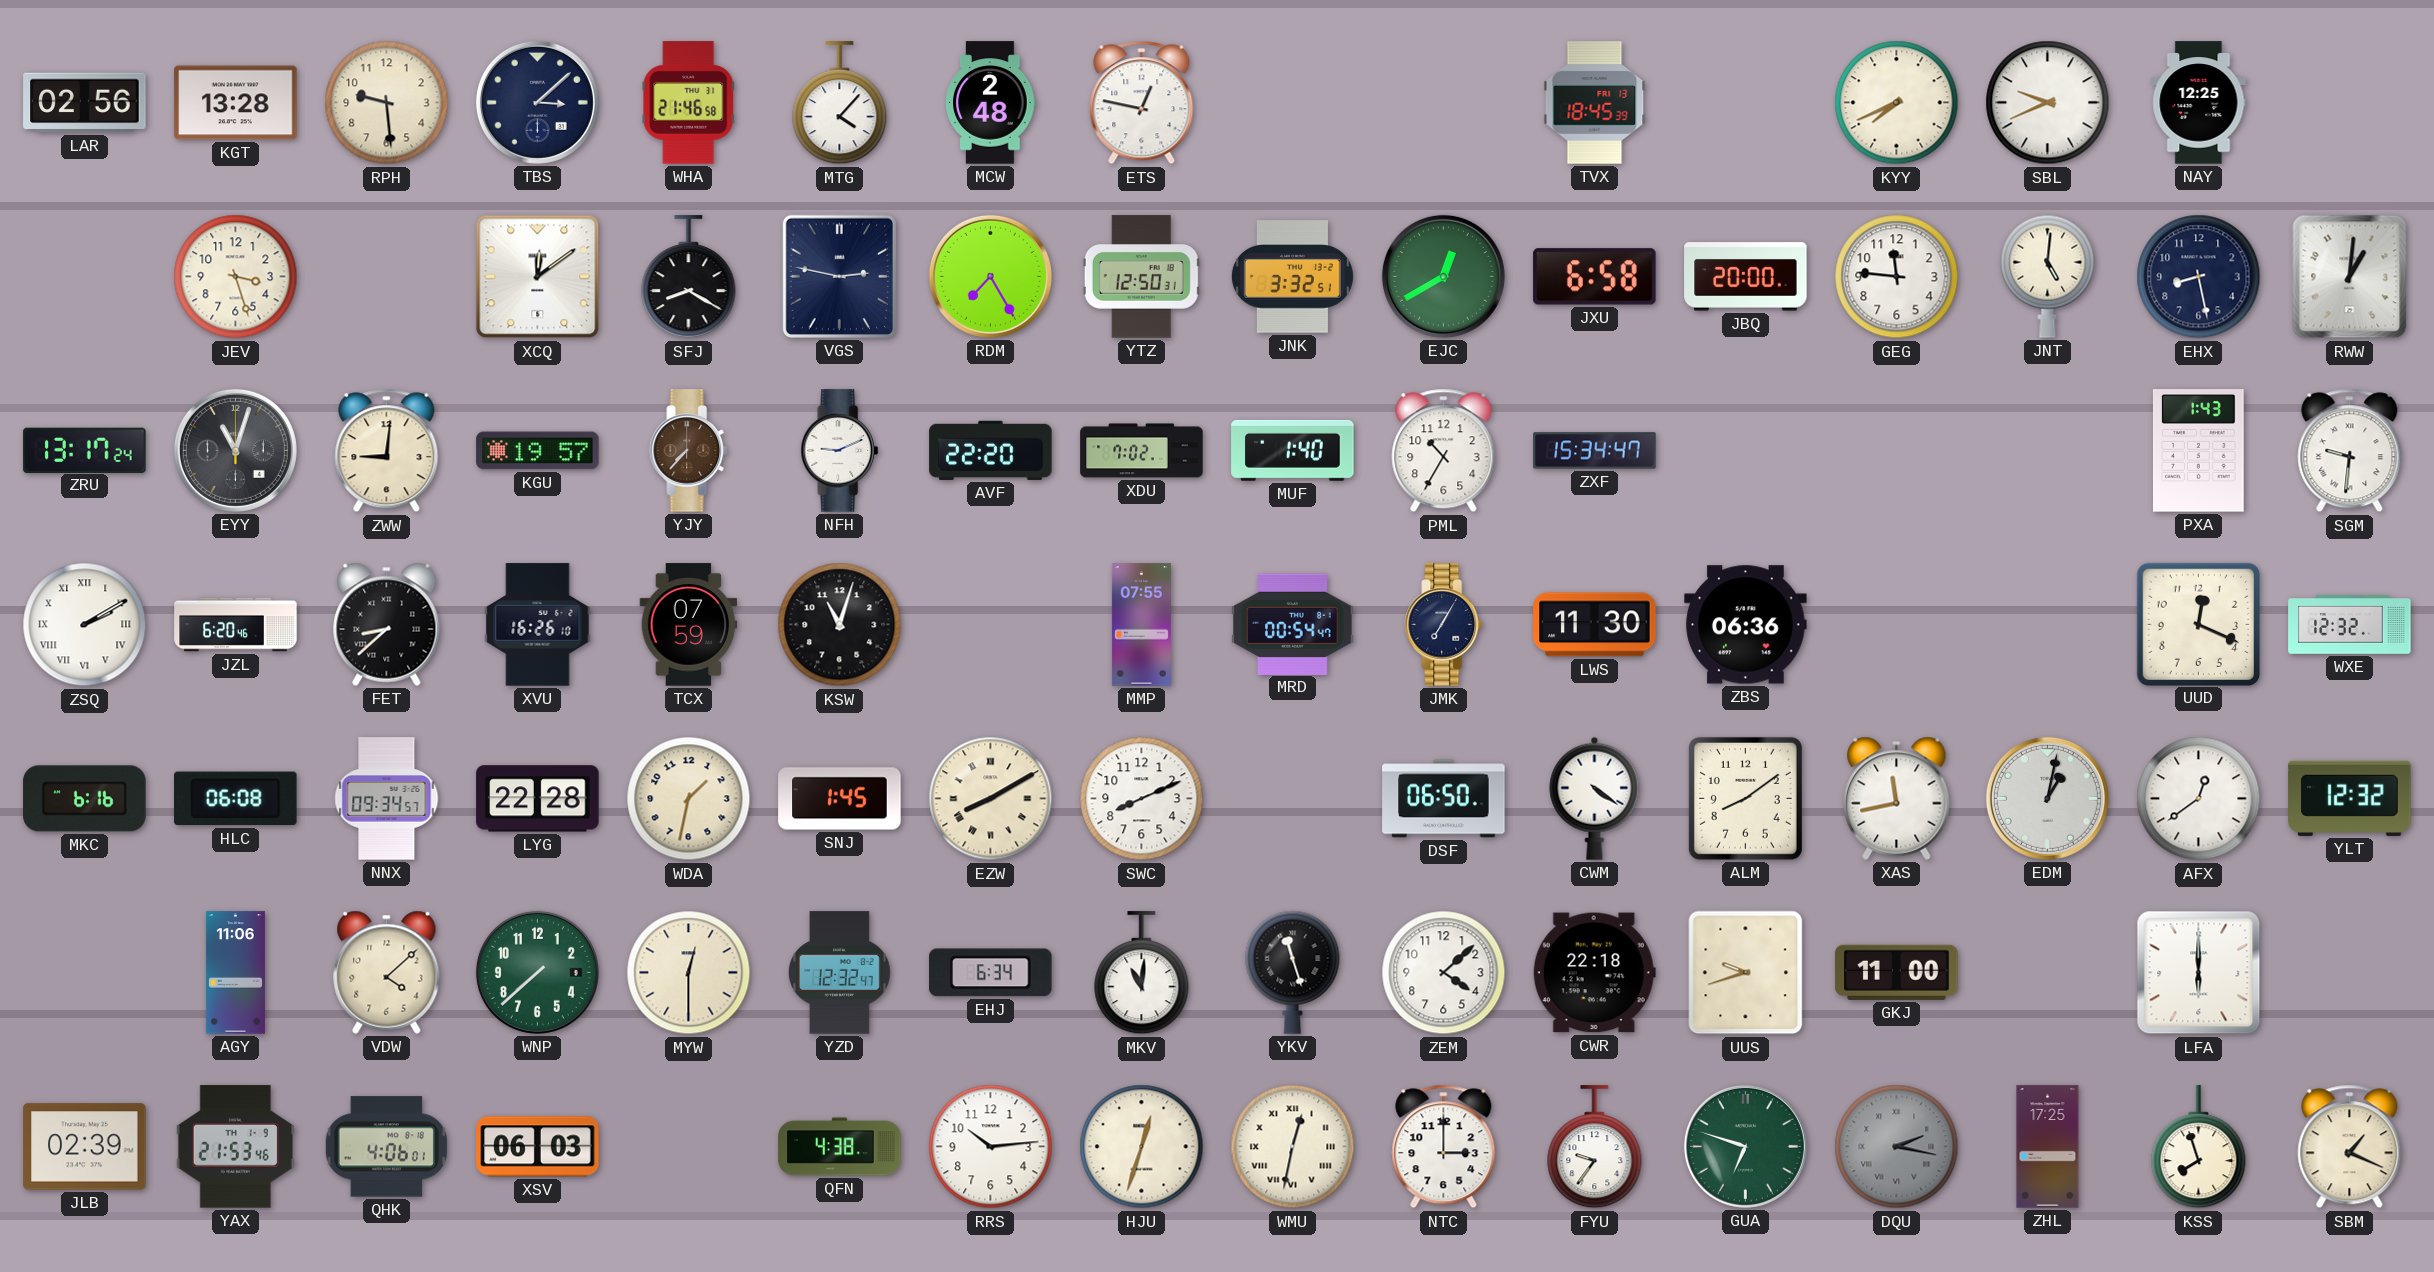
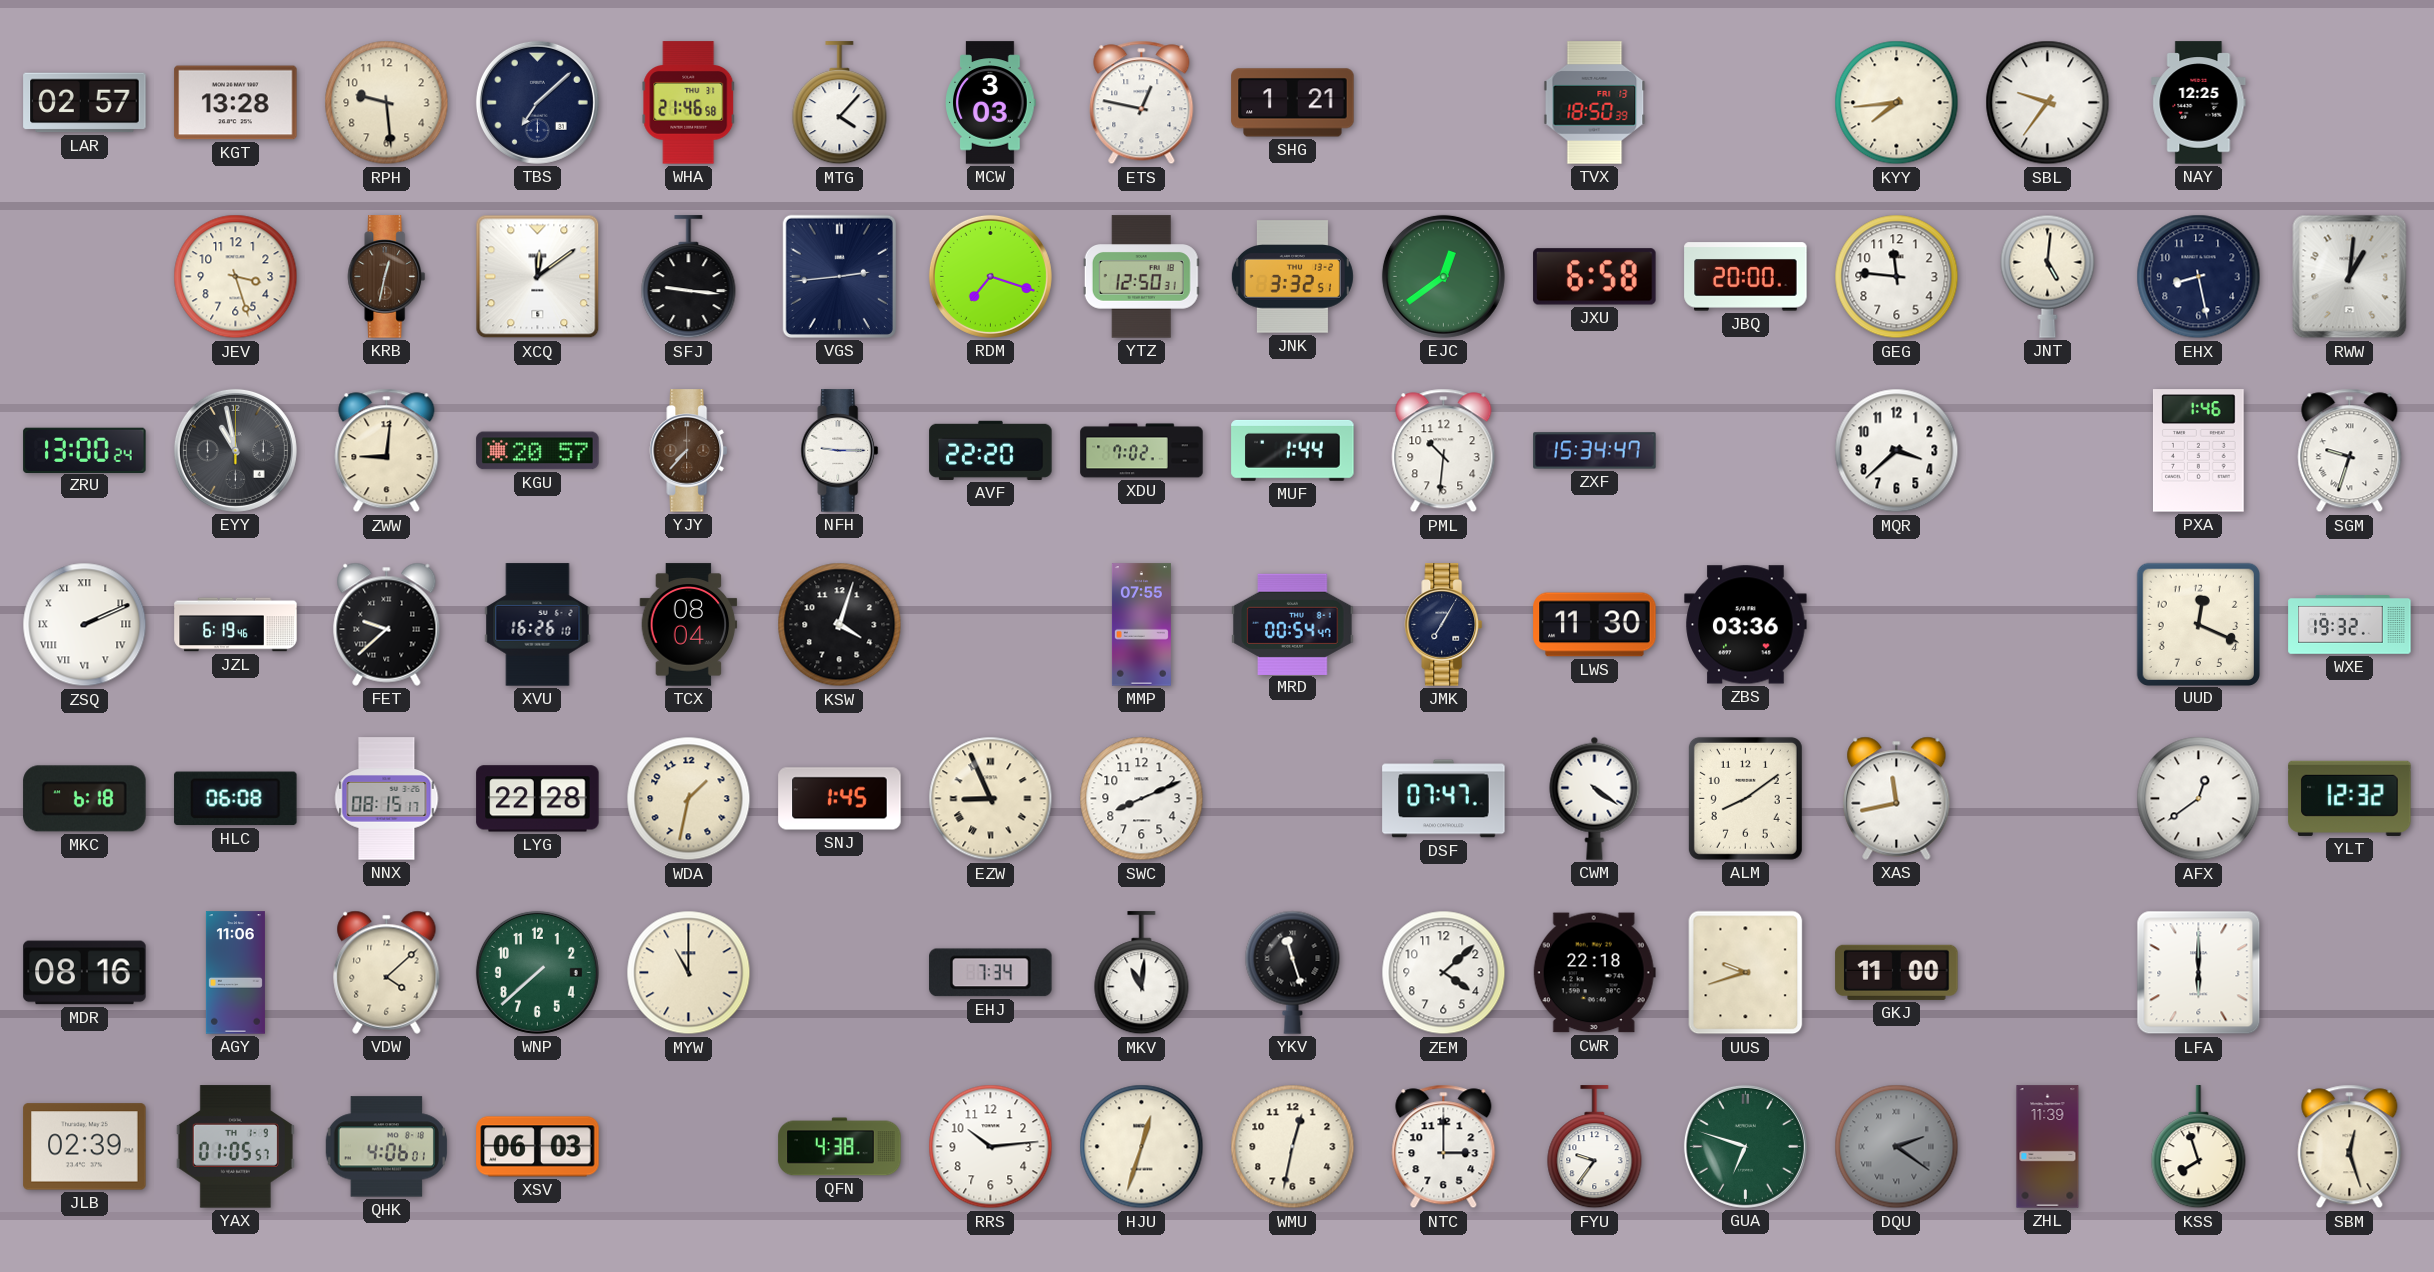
LAR: 02:56 -> 02:57 (85, 103)
TBS: 3:08 -> 7:08 (537, 102)
MCW: 2:48 -> 3:03 (991, 103)
SHG: none -> 1:21 (1293, 103)
TVX: 18:45 -> 18:50 (1595, 103)
KYY: 7:41 -> 7:44 (1897, 103)
SBL: 9:41 -> 9:36 (2048, 103)
KRB: none -> 12:32 (387, 277)
SFJ: 8:20 -> 9:16 (689, 277)
VGS: 2:47 -> 2:44 (839, 276)
RDM: 7:25 -> 7:18 (990, 276)
EJC: 12:40 -> 12:39 (1443, 276)
ZRU: 13:17 -> 13:00 (85, 450)
EYY: 11:03 -> 10:58 (235, 450)
KGU: 19:57 -> 20:57 (538, 451)
NFH: 9:11 -> 9:15 (840, 451)
MUF: 1:40 -> 1:44 (1293, 450)
PML: 10:35 -> 10:31 (1444, 451)
MQR: none -> 3:38 (1897, 451)
PXA: 1:43 -> 1:46 (2198, 451)
SGM: 9:31 -> 9:33 (2350, 451)
ZSQ: 2:10 -> 2:11 (85, 625)
JZL: 6:20 -> 6:19 (236, 625)
FET: 8:38 -> 9:38 (387, 624)
TCX: 07:59 -> 08:04 (689, 625)
KSW: 11:03 -> 4:03 (840, 625)
ZBS: 06:36 -> 03:36 (1746, 625)
WXE: 12:32 -> 19:32 (2350, 625)
MKC: 6:16 -> 6:18 (85, 799)
NNX: 09:34 -> 08:15 (387, 799)
EZW: 8:10 -> 8:56 (991, 799)
DSF: 06:50 -> 07:47 (1444, 799)
EDM: 1:02 -> none (2047, 798)
MDR: none -> 08:16 (85, 973)
MYW: 12:30 -> 11:00 (689, 973)
YZD: 12:32 -> none (839, 973)
EHJ: 6:34 -> 7:34 (991, 973)
YAX: 21:53 -> 01:05 (235, 1147)
WMU numerals: Roman -> Arabic (1293, 1147)
DQU: 2:17 -> 2:21 (1897, 1147)
ZHL: 17:25 -> 11:39 (2048, 1147)
SBM: 1:19 -> 12:27 (2350, 1147)
